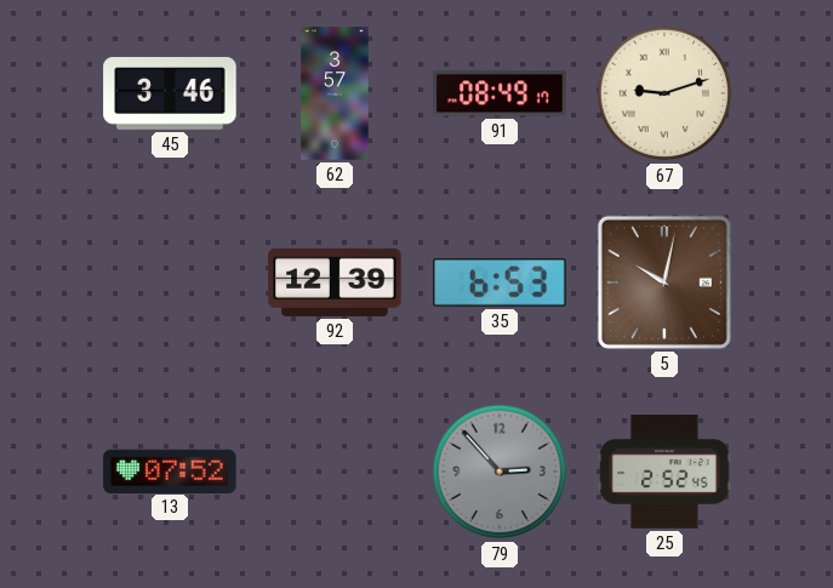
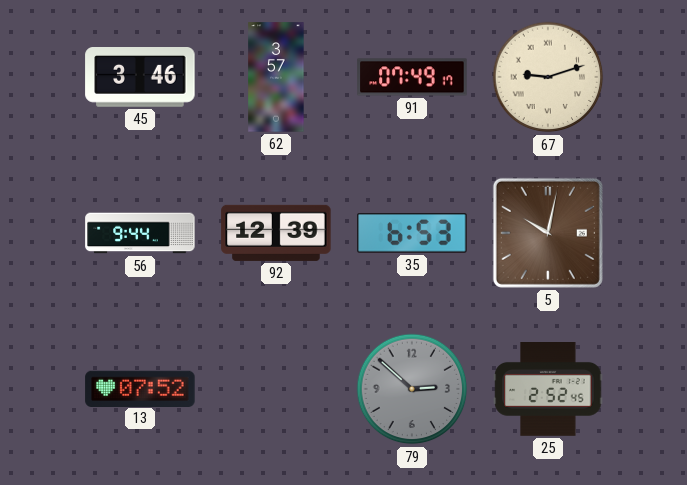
91: 08:49 -> 07:49 (412, 77)
56: none -> 9:44 (140, 233)
79: 2:53 -> 2:52 (412, 389)
